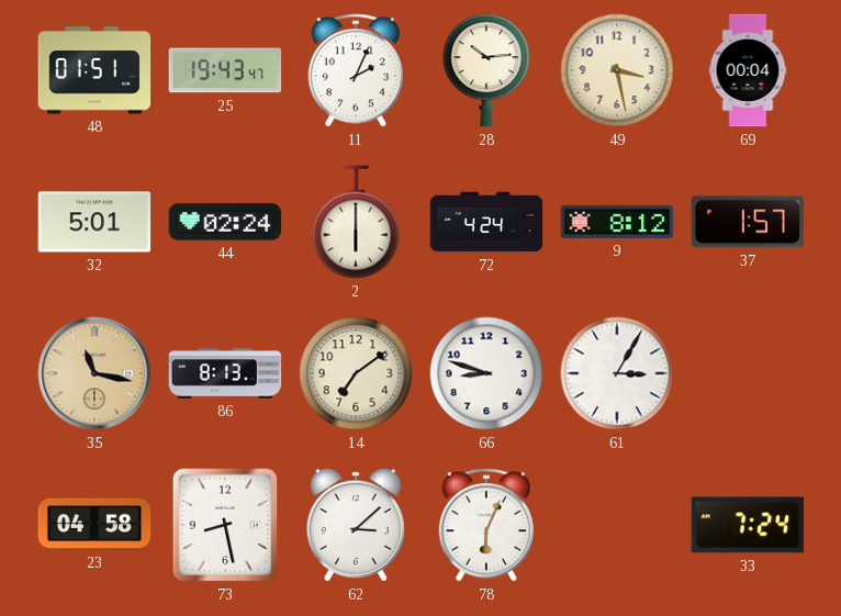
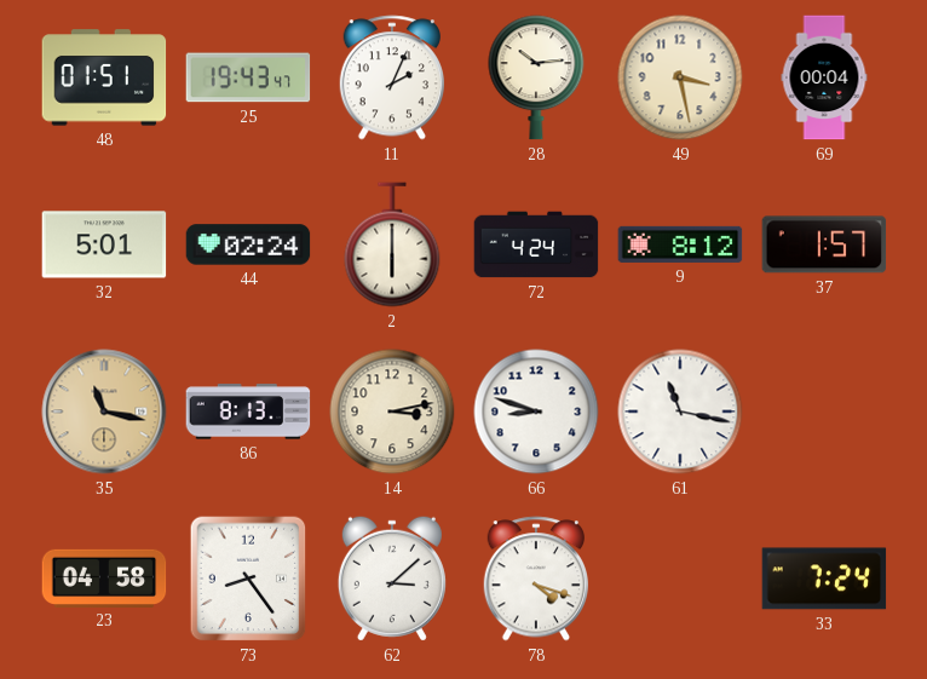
14: 7:09 -> 3:13 (392, 412)
61: 3:05 -> 11:17 (680, 412)
73: 8:28 -> 8:24 (248, 579)
78: 6:04 -> 4:18 (535, 579)
